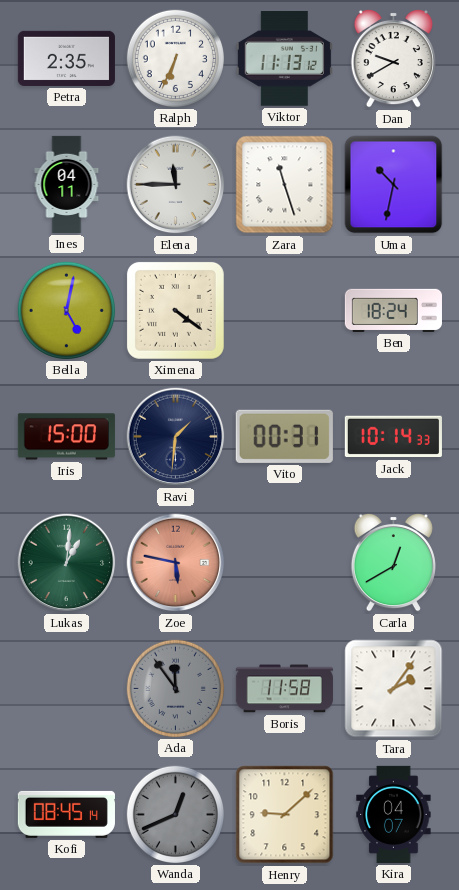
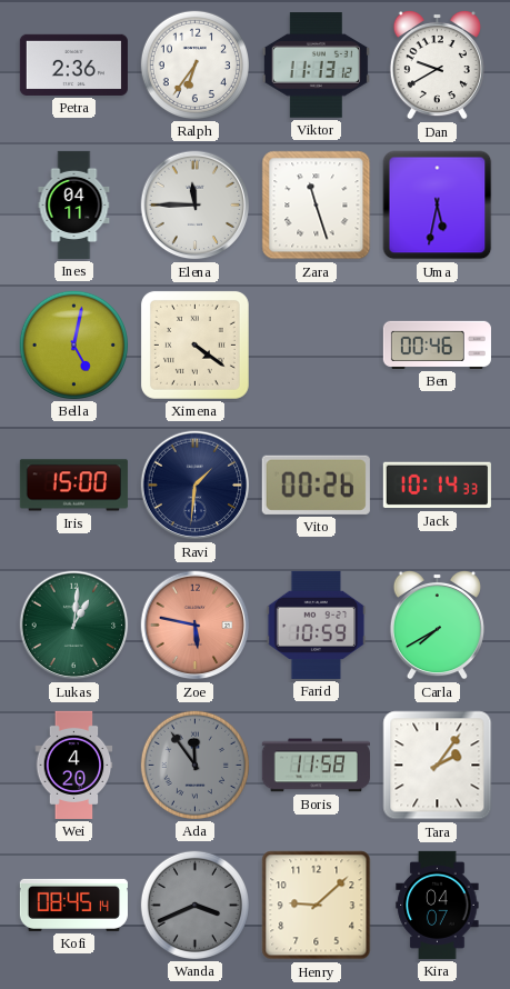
Petra: 2:35 -> 2:36 (73, 64)
Ralph: 6:34 -> 6:36 (194, 64)
Uma: 10:32 -> 5:32 (438, 206)
Ben: 18:24 -> 00:46 (437, 344)
Vito: 00:31 -> 00:26 (316, 484)
Farid: none -> 10:59 (317, 625)
Carla: 12:40 -> 7:40 (437, 625)
Wei: none -> 4:20 (74, 765)
Wanda: 12:41 -> 3:41 (194, 905)
